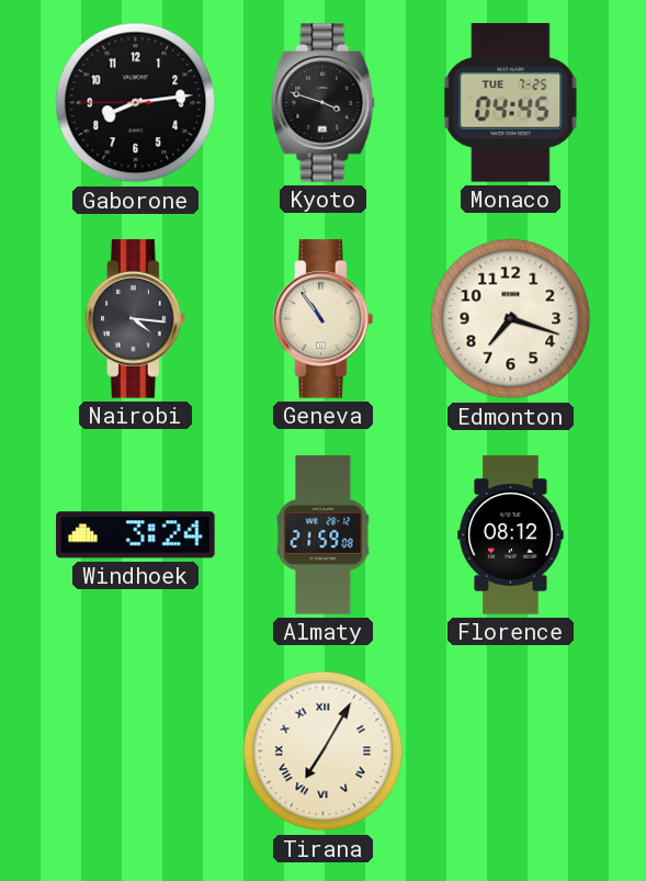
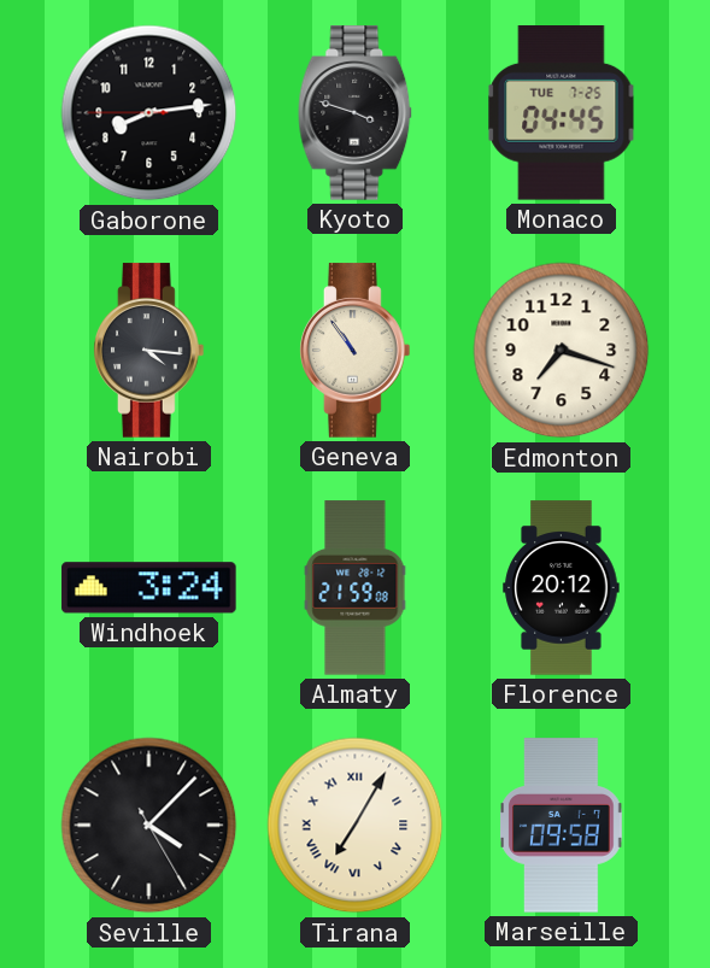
Florence: 08:12 -> 20:12 (562, 588)
Seville: none -> 4:07 (149, 826)
Marseille: none -> 09:58 (562, 826)
